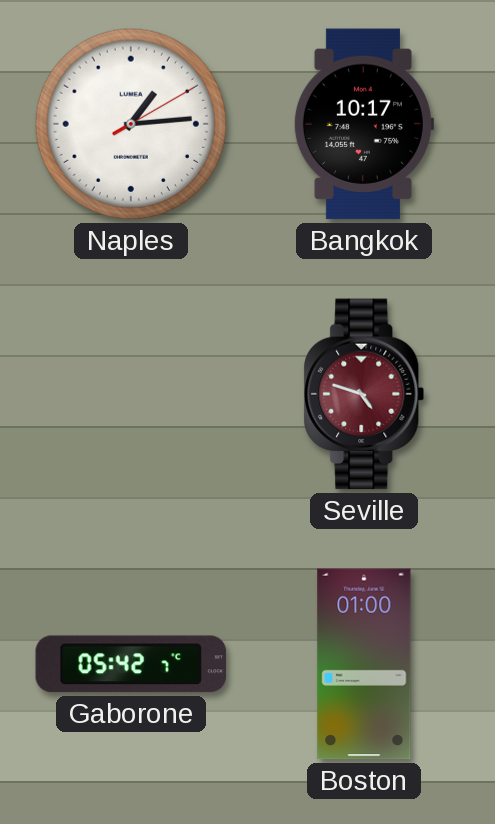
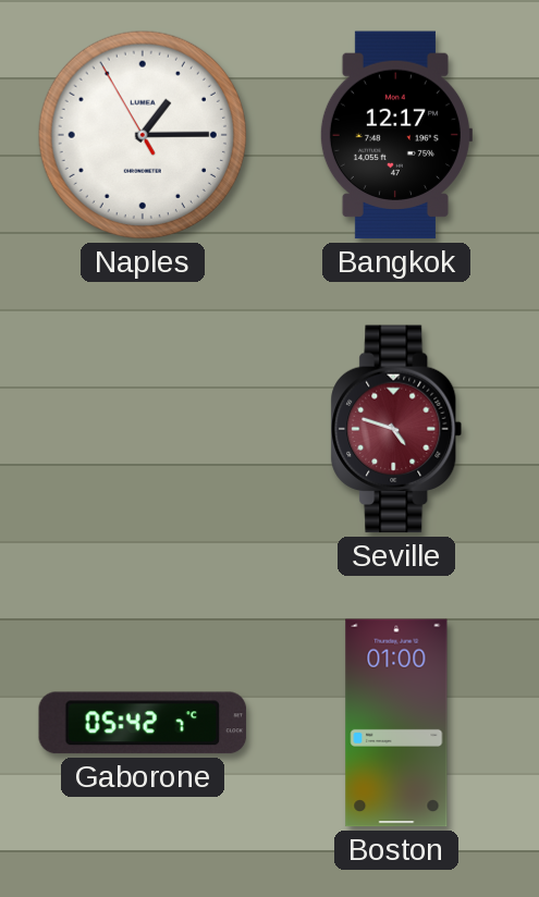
Naples: 1:14:10 -> 1:14:55 (143, 135)
Bangkok: 10:17 -> 12:17 (395, 135)
